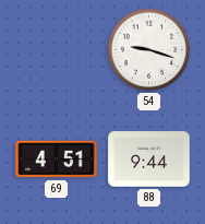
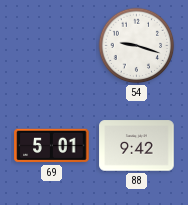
69: 4:51 -> 5:01 (52, 146)
88: 9:44 -> 9:42 (137, 146)
